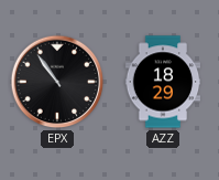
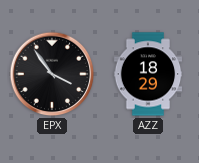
EPX: 10:54 -> 3:54 (52, 74)
